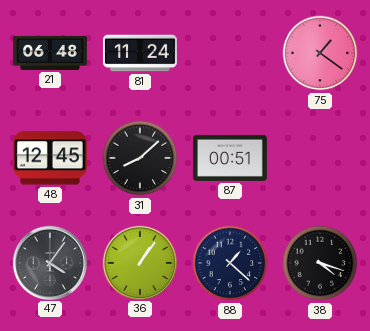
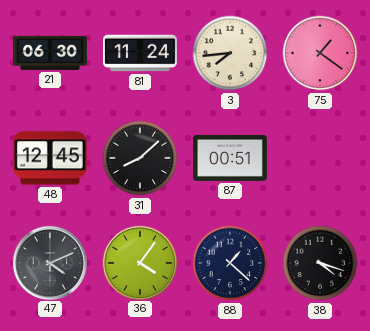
21: 06:48 -> 06:30 (50, 53)
3: none -> 7:44 (230, 53)
47: 4:06 -> 4:11 (49, 262)
36: 1:06 -> 4:06 (139, 262)
